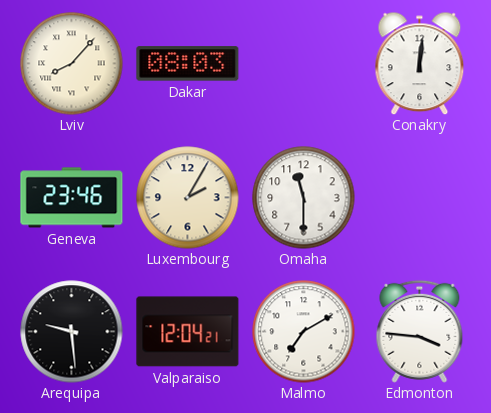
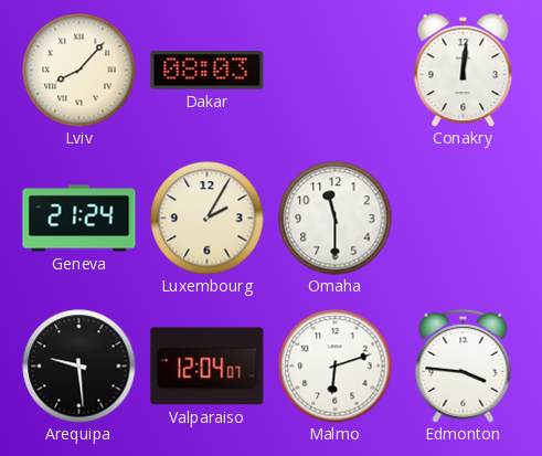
Geneva: 23:46 -> 21:24 (79, 219)
Valparaiso: 12:04:21 -> 12:04:07 (208, 367)
Malmo: 7:10 -> 6:12 (336, 367)
